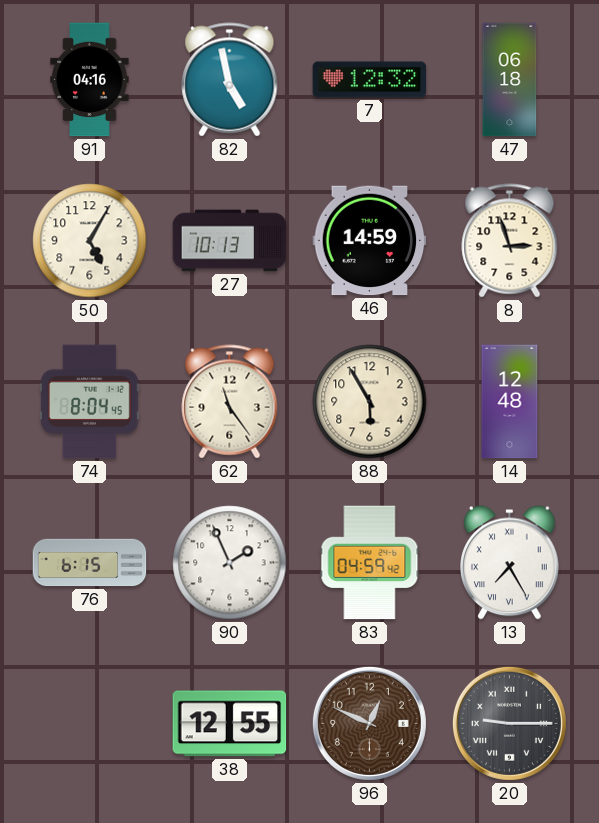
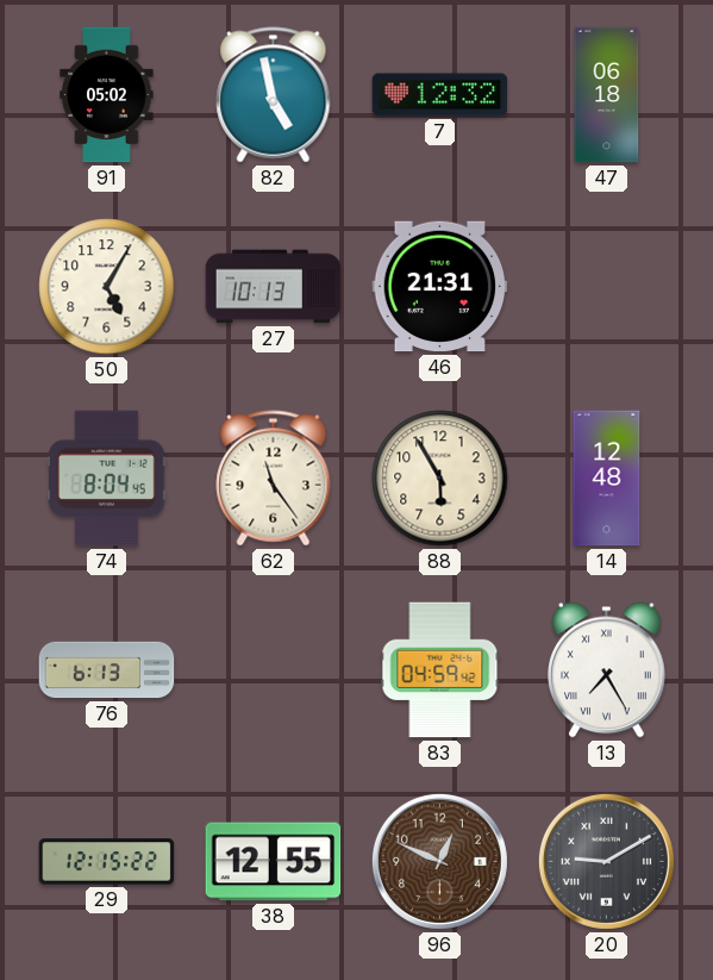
91: 04:16 -> 05:02 (107, 95)
46: 14:59 -> 21:31 (440, 287)
8: 2:57 -> none (510, 241)
76: 6:15 -> 6:13 (107, 670)
90: 1:56 -> none (230, 563)
29: none -> 12:15 (107, 862)
20: 9:15 -> 9:10 (606, 861)
